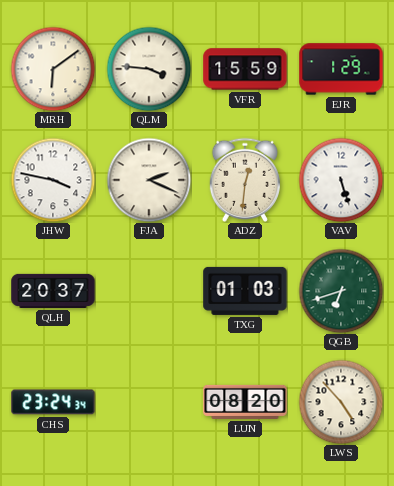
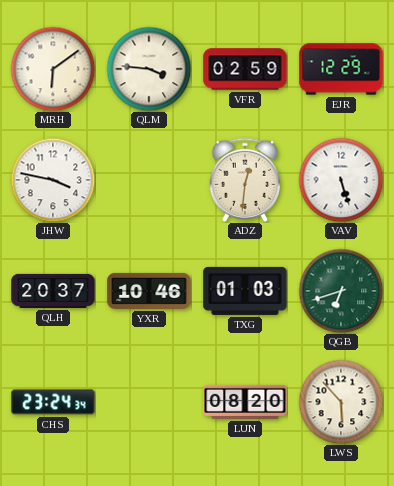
VFR: 15:59 -> 02:59 (245, 69)
EJR: 1:29 -> 12:29 (341, 69)
FJA: 2:19 -> none (149, 180)
YXR: none -> 10:46 (149, 291)
LWS: 4:53 -> 5:53 (341, 402)
